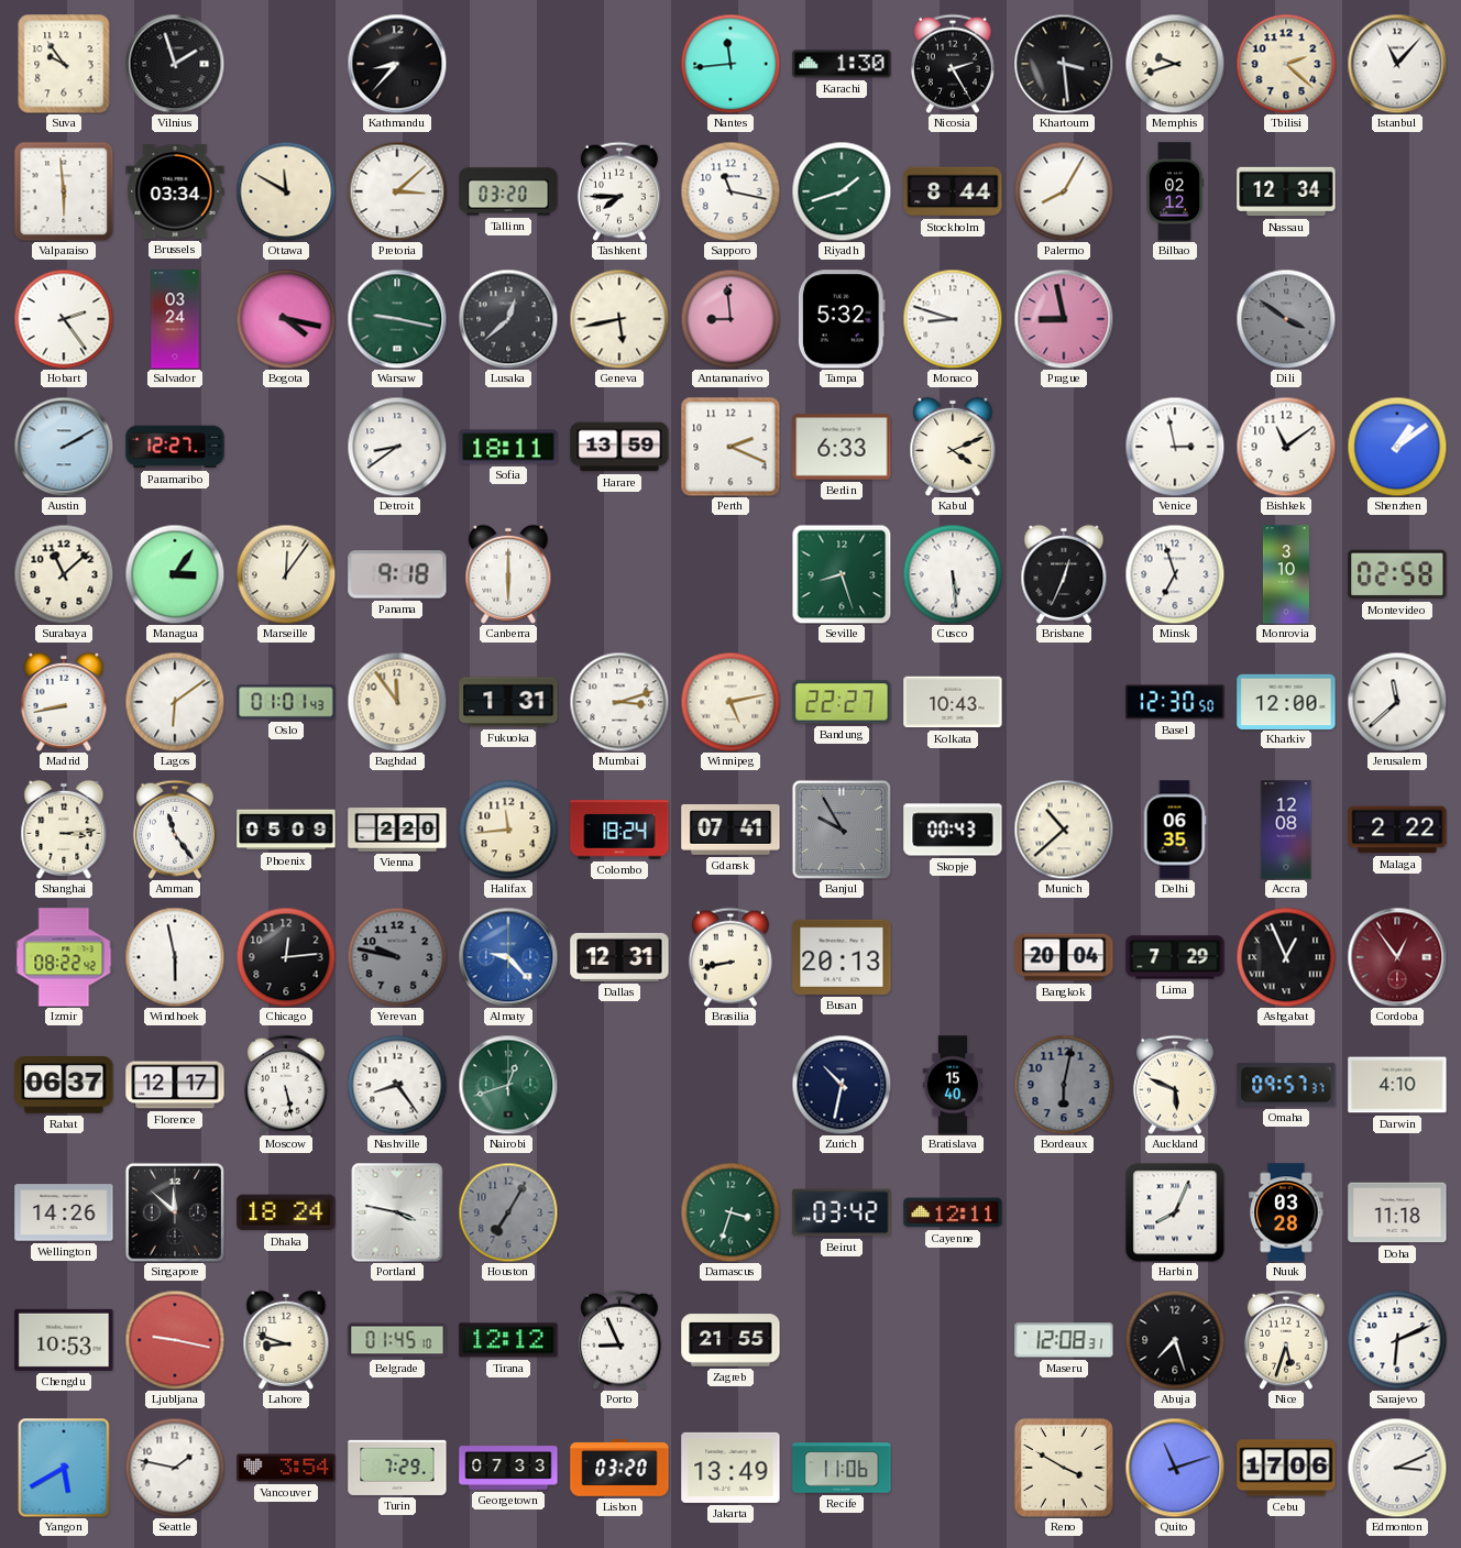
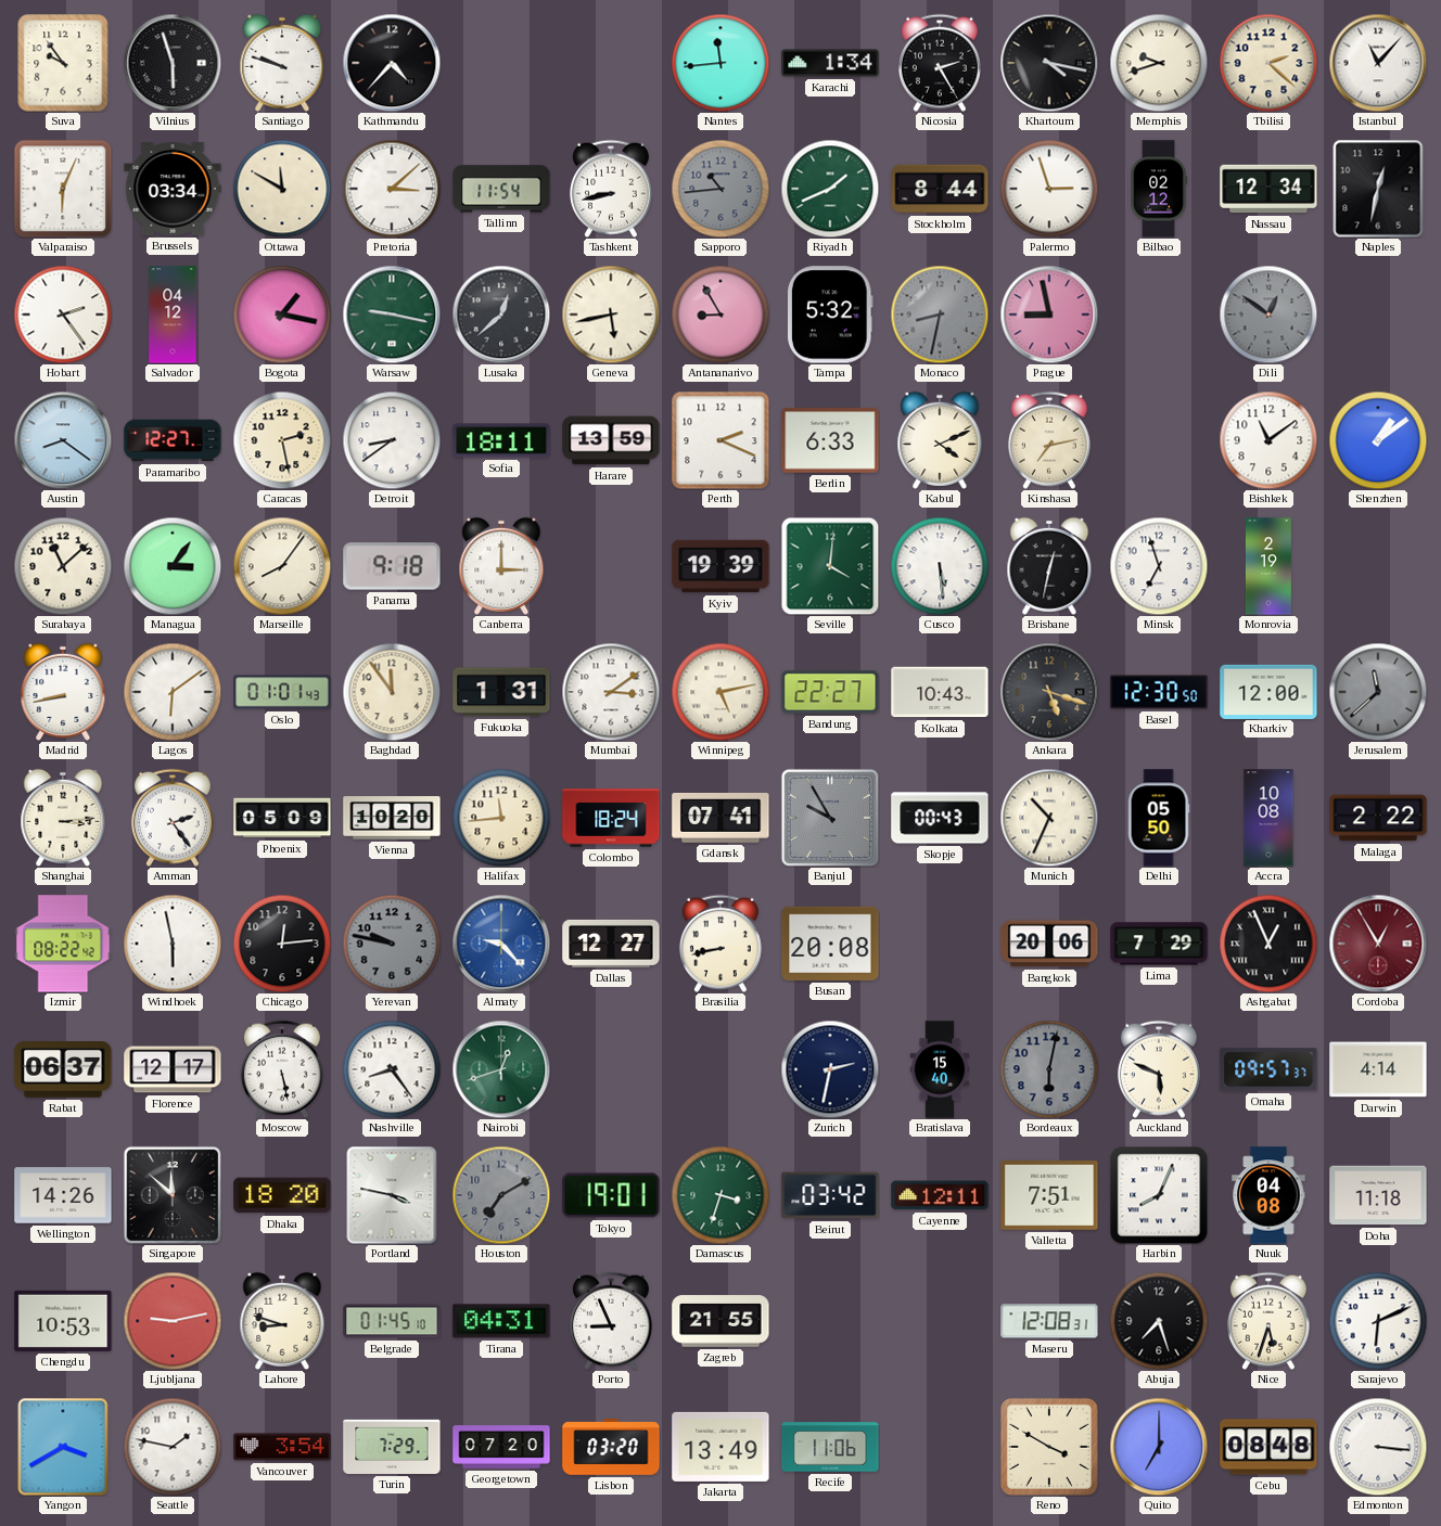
Vilnius: 1:57 -> 5:57 (173, 63)
Santiago: none -> 9:48 (282, 63)
Kathmandu: 8:37 -> 4:37 (392, 63)
Karachi: 1:30 -> 1:34 (830, 63)
Khartoum: 3:29 -> 4:17 (1049, 63)
Valparaiso: 5:59 -> 6:04 (63, 189)
Tallinn: 03:20 -> 11:54 (501, 189)
Tashkent: 7:45 -> 8:43 (611, 189)
Sapporo: 11:17 -> 10:44 (720, 189)
Sapporo dial: white -> grey (720, 189)
Riyadh: 1:42 -> 1:41 (830, 189)
Palermo: 8:05 -> 2:57 (1049, 189)
Naples: none -> 12:32 (1378, 189)
Salvador: 03:24 -> 04:12 (173, 315)
Bogota: 4:17 -> 1:17 (282, 315)
Antananarivo: 8:59 -> 8:55 (720, 315)
Monaco: 8:48 -> 8:32 (940, 315)
Monaco dial: white -> grey (940, 315)
Dili: 3:51 -> 12:51 (1268, 315)
Austin: 2:10 -> 8:21 (63, 440)
Caracas: none -> 2:28 (282, 440)
Kinshasa: none -> 7:13 (1049, 440)
Venice: 2:58 -> none (1175, 447)
Marseille: 12:06 -> 8:06 (282, 566)
Canberra: 6:00 -> 3:00 (501, 566)
Kyiv: none -> 19:39 (720, 566)
Seville: 8:27 -> 4:01 (830, 566)
Brisbane: 12:34 -> 12:32 (1049, 566)
Monrovia: 3:10 -> 2:19 (1268, 566)
Montevideo: 02:58 -> none (1397, 574)
Mumbai: 3:12 -> 3:09 (611, 692)
Ankara: none -> 5:18 (1049, 692)
Jerusalem dial: white -> grey (1378, 692)
Amman: 11:24 -> 2:24 (173, 818)
Vienna: 2:20 -> 10:20 (392, 818)
Munich: 10:38 -> 10:34 (1049, 818)
Delhi: 06:35 -> 05:50 (1159, 818)
Accra: 12:08 -> 10:08 (1268, 818)
Dallas: 12:31 -> 12:27 (611, 944)
Busan: 20:13 -> 20:08 (830, 944)
Bangkok: 20:04 -> 20:06 (1049, 944)
Cordoba: 12:54 -> 12:55 (1378, 944)
Zurich: 10:32 -> 2:32 (830, 1069)
Darwin: 4:10 -> 4:14 (1378, 1069)
Dhaka: 18:24 -> 18:20 (282, 1195)
Houston: 7:05 -> 7:10 (501, 1195)
Tokyo: none -> 19:01 (611, 1195)
Valletta: none -> 7:51 (1049, 1196)
Nuuk: 03:28 -> 04:08 (1268, 1195)
Ljubljana: 9:17 -> 9:13 (173, 1321)
Tirana: 12:12 -> 04:31 (501, 1321)
Yangon: 5:40 -> 3:40 (63, 1447)
Georgetown: 07:33 -> 07:20 (501, 1447)
Quito: 11:12 -> 7:00 (1159, 1447)
Cebu: 17:06 -> 08:48 (1268, 1447)
Edmonton: 3:11 -> 3:16 (1378, 1447)
